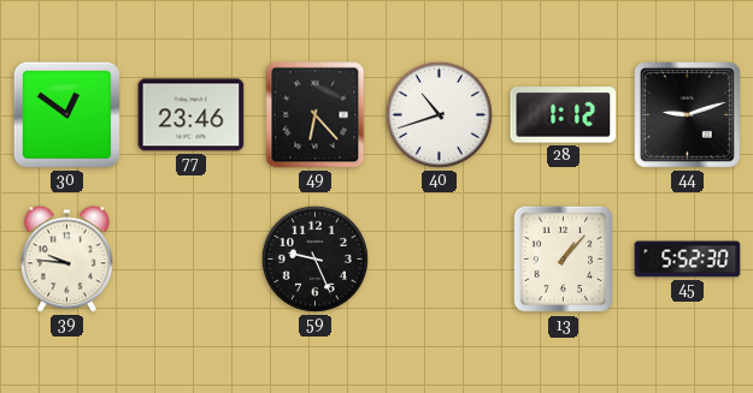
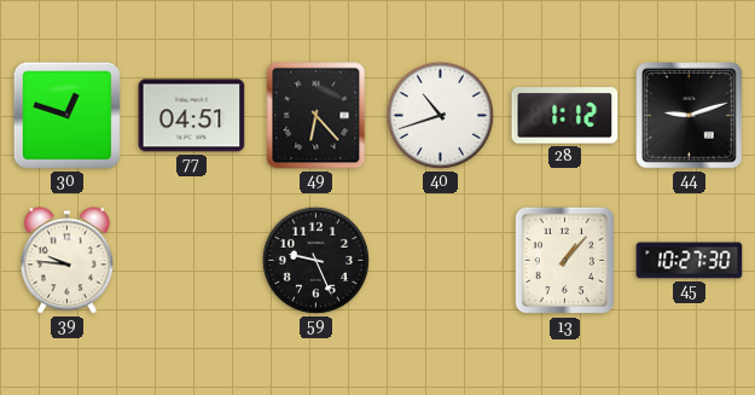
30: 12:51 -> 12:48 (66, 115)
77: 23:46 -> 04:51 (192, 116)
45: 5:52 -> 10:27 (690, 261)
